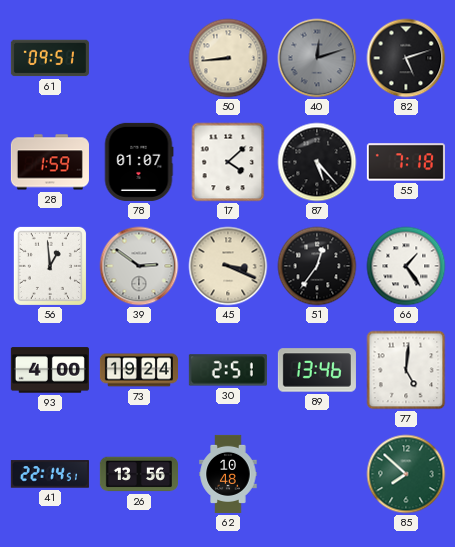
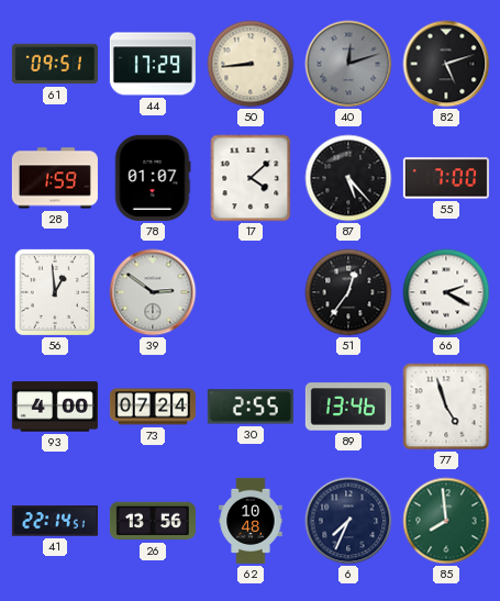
44: none -> 17:29 (153, 64)
55: 7:18 -> 7:00 (446, 178)
45: 3:19 -> none (228, 266)
66: 1:24 -> 2:20 (446, 292)
73: 19:24 -> 07:24 (153, 407)
30: 2:51 -> 2:55 (251, 407)
77: 5:01 -> 4:57 (446, 407)
6: none -> 7:34 (348, 521)
85: 7:52 -> 7:59 (446, 521)
